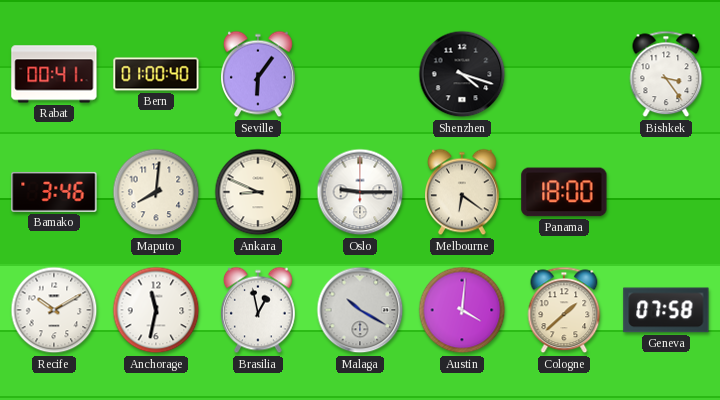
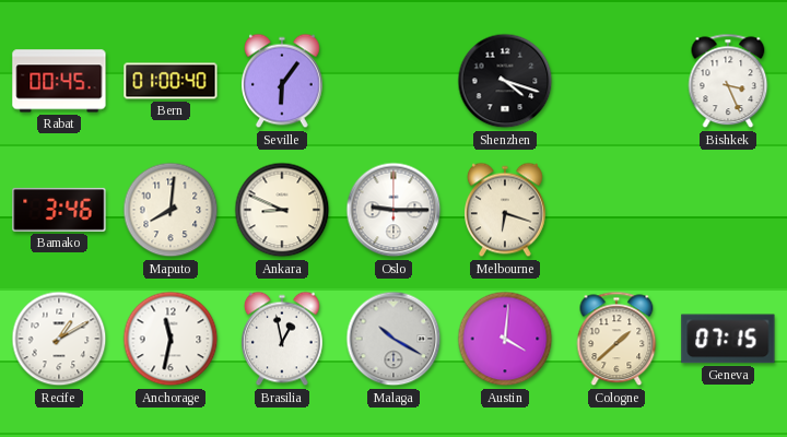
Rabat: 00:41 -> 00:45 (59, 81)
Bishkek: 3:24 -> 3:26 (728, 81)
Melbourne: 6:21 -> 6:18 (506, 210)
Panama: 18:00 -> none (564, 192)
Recife: 10:10 -> 1:10 (59, 339)
Geneva: 07:58 -> 07:15 (728, 339)
